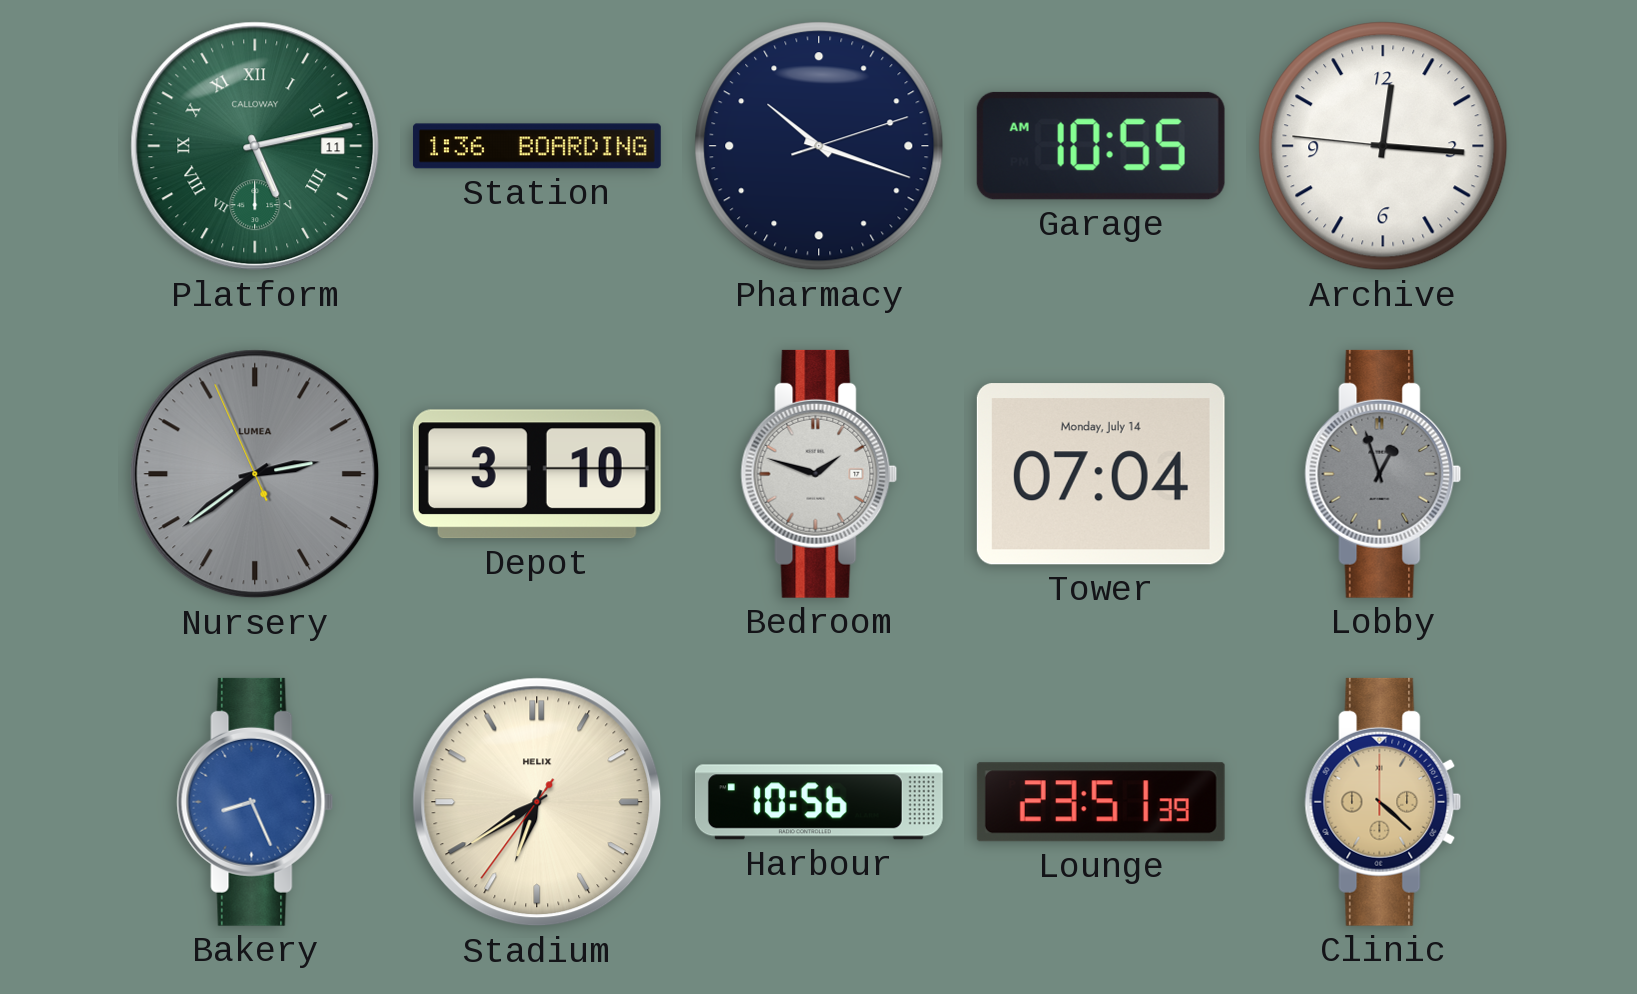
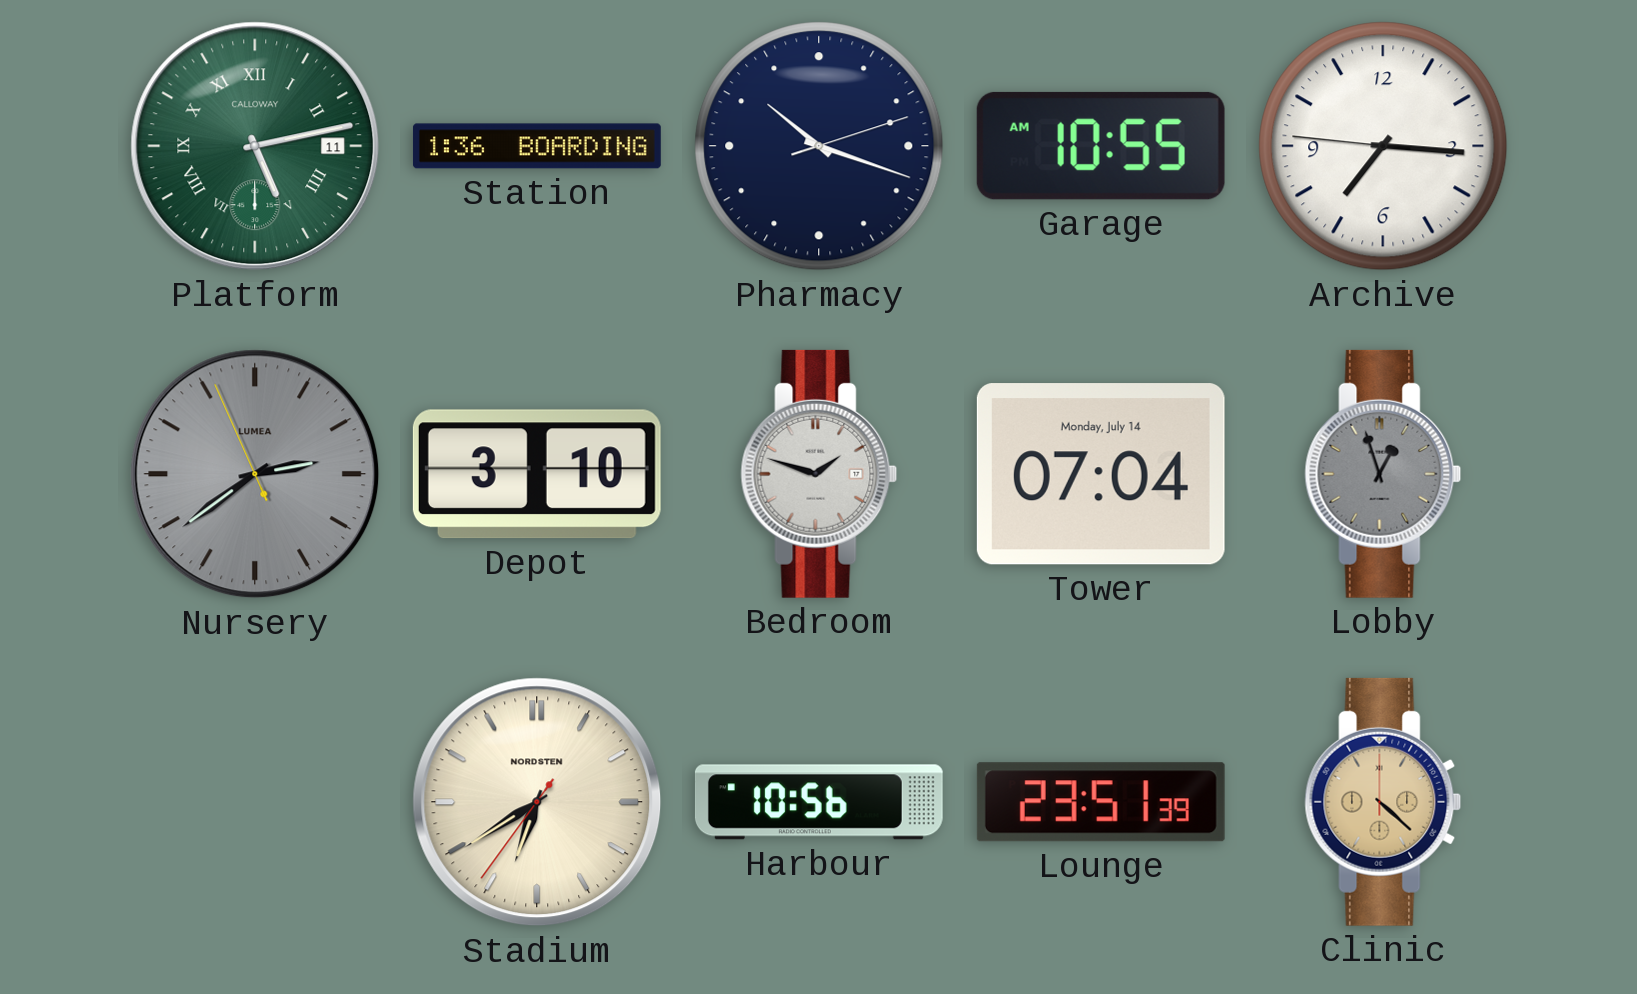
Archive: 12:15 -> 7:15 (1383, 146)
Bakery: 8:26 -> none (255, 802)
Stadium brand: HELIX -> NORDSTEN (537, 802)
